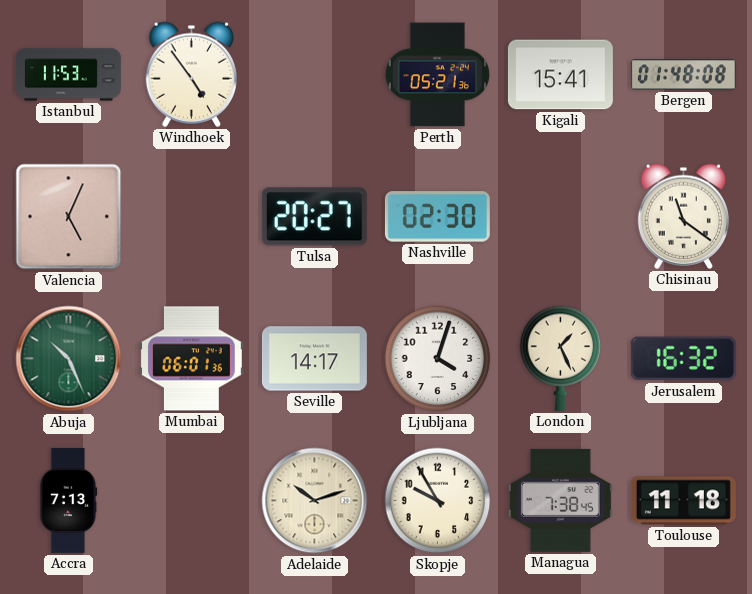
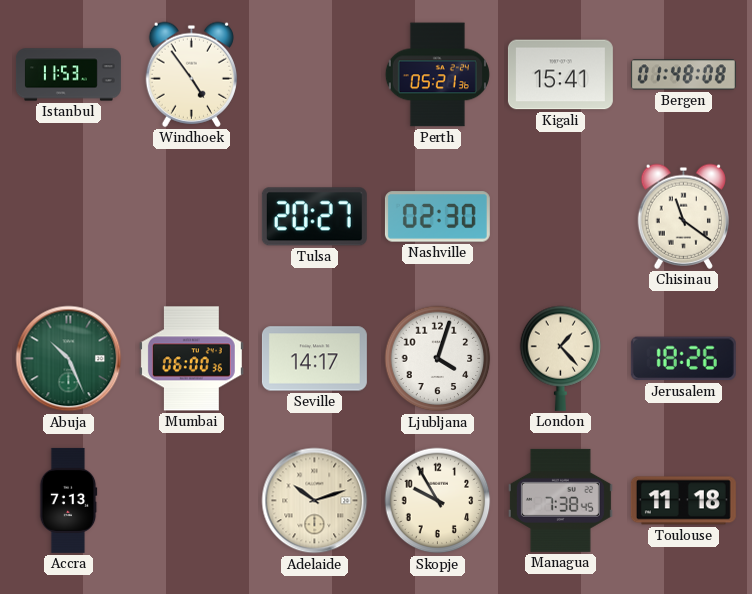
Valencia: 5:04 -> none (69, 217)
Mumbai: 06:01 -> 06:00 (191, 359)
London: 1:26 -> 1:23 (561, 358)
Jerusalem: 16:32 -> 18:26 (683, 359)
